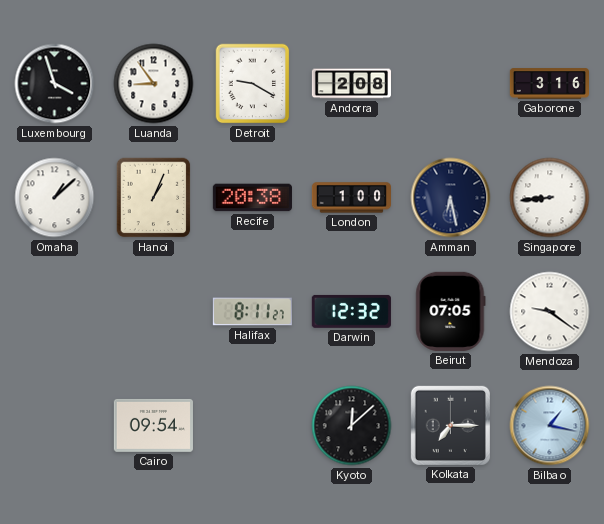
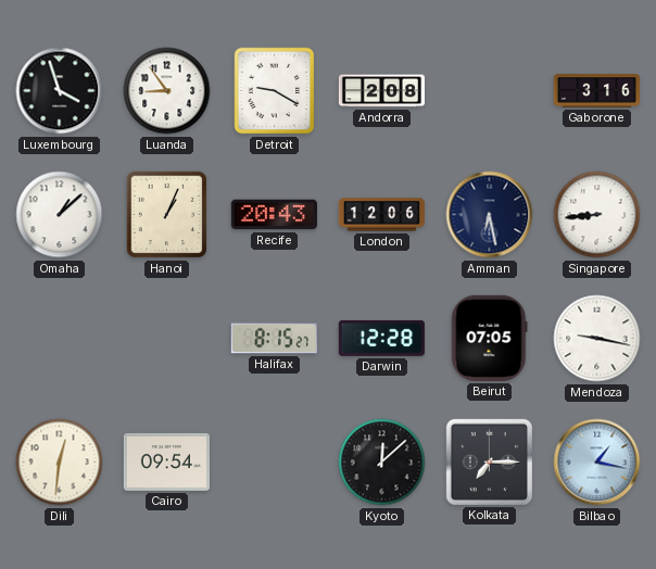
Recife: 20:38 -> 20:43 (274, 215)
London: 1:00 -> 12:06 (381, 215)
Halifax: 8:11 -> 8:15 (274, 339)
Darwin: 12:32 -> 12:28 (381, 338)
Mendoza: 9:21 -> 9:17 (597, 339)
Dili: none -> 12:31 (60, 463)
